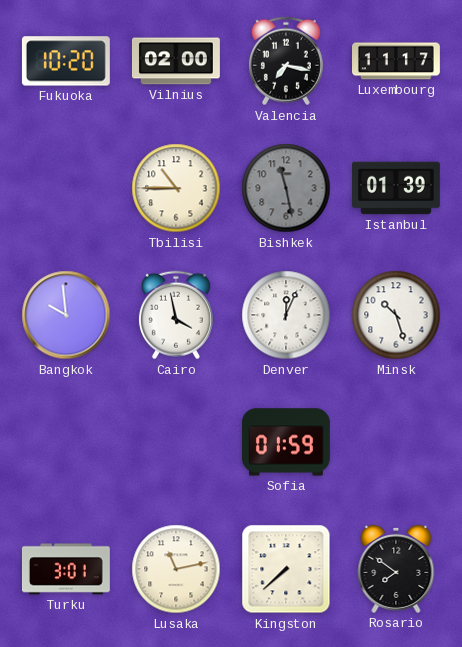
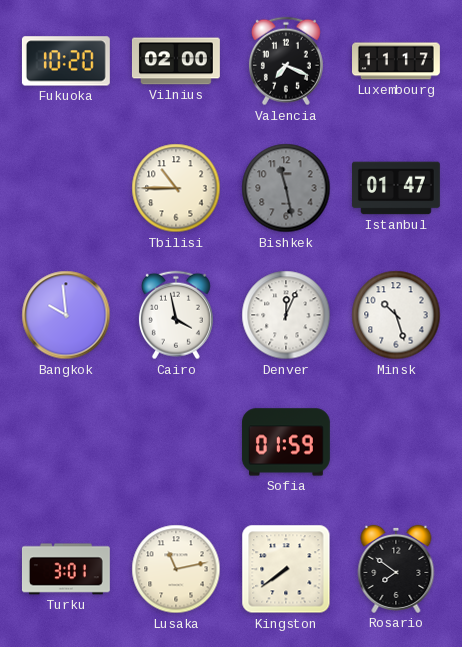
Valencia: 7:17 -> 7:19 (286, 61)
Istanbul: 01:39 -> 01:47 (397, 188)
Kingston: 7:38 -> 7:39 (286, 569)
